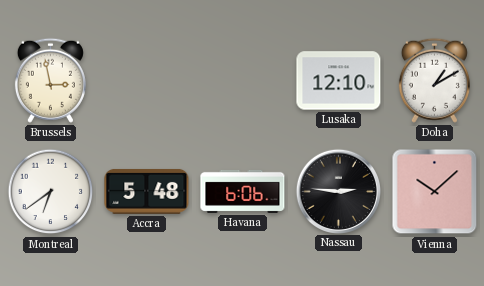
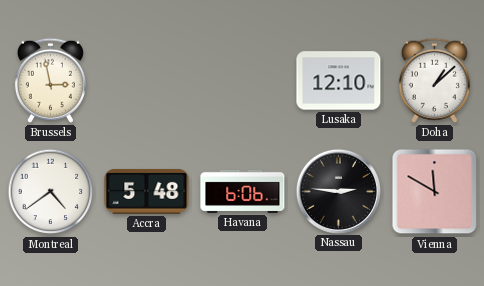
Doha: 1:10 -> 1:08 (434, 80)
Montreal: 6:39 -> 4:39 (51, 192)
Vienna: 10:08 -> 11:50 (435, 192)
